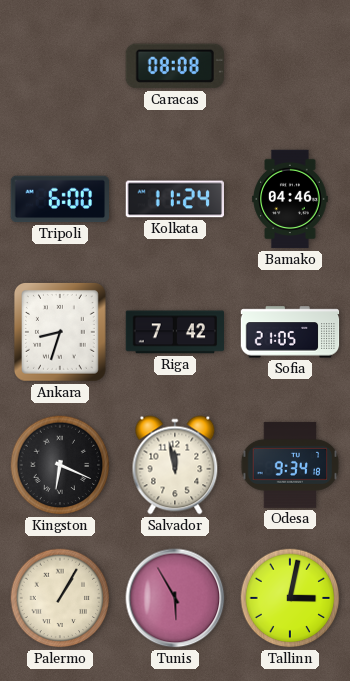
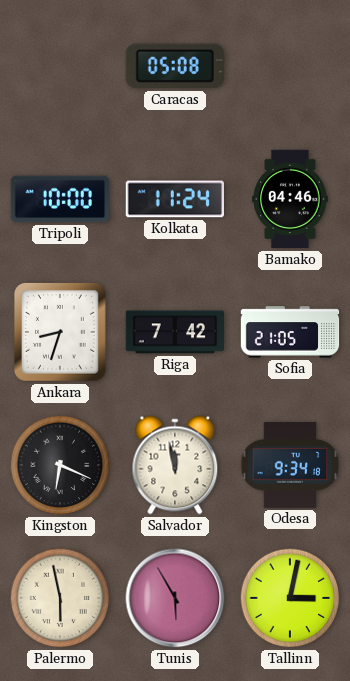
Caracas: 08:08 -> 05:08 (175, 66)
Tripoli: 6:00 -> 10:00 (59, 199)
Palermo: 1:05 -> 5:58 (60, 598)
